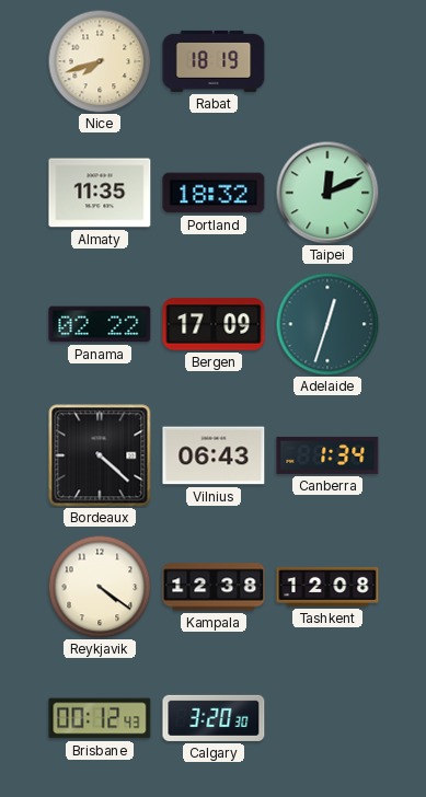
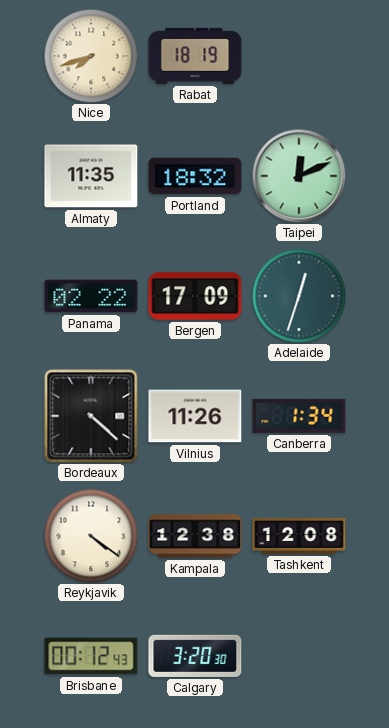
Vilnius: 06:43 -> 11:26 (195, 416)
